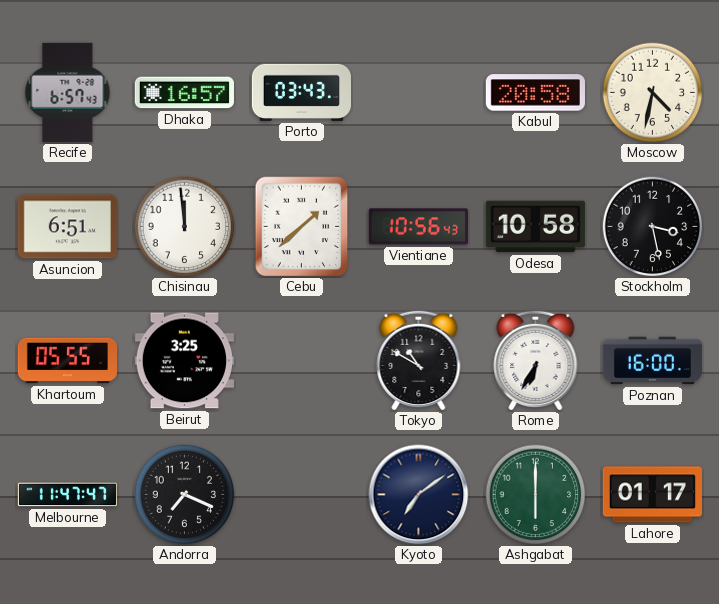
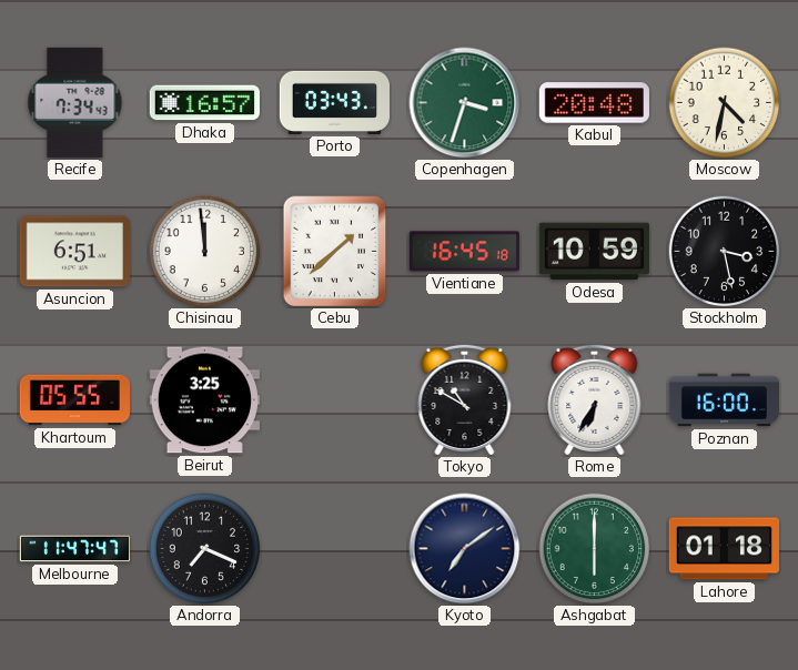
Recife: 6:57 -> 7:34 (75, 102)
Copenhagen: none -> 3:33 (465, 103)
Kabul: 20:58 -> 20:48 (594, 103)
Vientiane: 10:56 -> 16:45 (464, 252)
Odesa: 10:58 -> 10:59 (594, 252)
Lahore: 01:17 -> 01:18 (724, 549)
